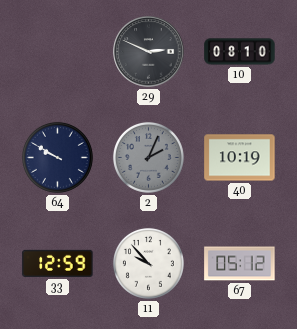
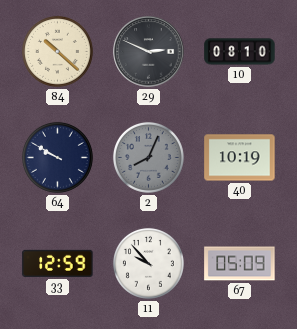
84: none -> 10:22 (57, 51)
2: 2:04 -> 8:04 (148, 157)
67: 05:12 -> 05:09 (240, 264)
